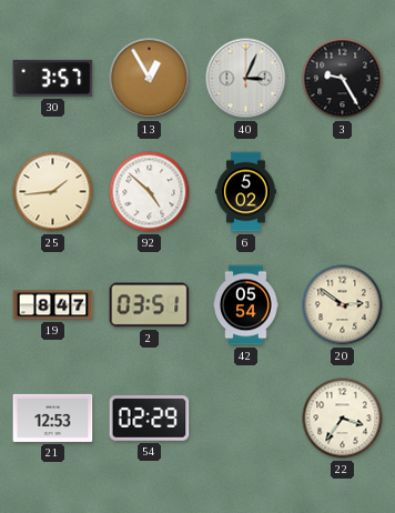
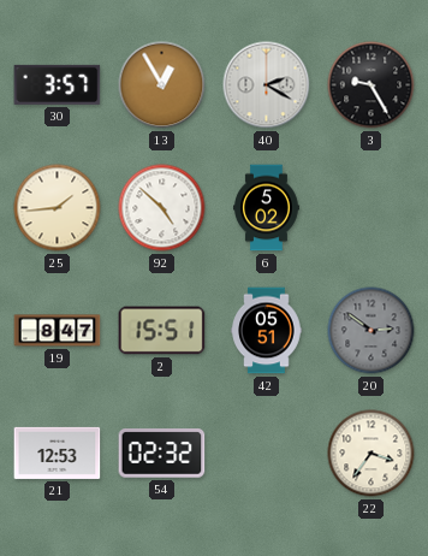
40: 3:04 -> 2:20 (267, 85)
2: 03:51 -> 15:51 (162, 331)
42: 05:54 -> 05:51 (267, 331)
20 dial: cream -> grey (371, 331)
54: 02:29 -> 02:32 (162, 454)
